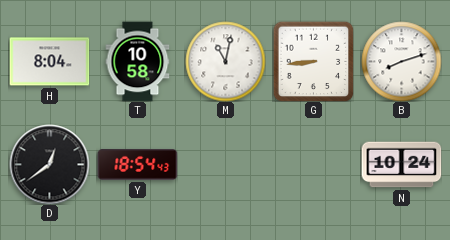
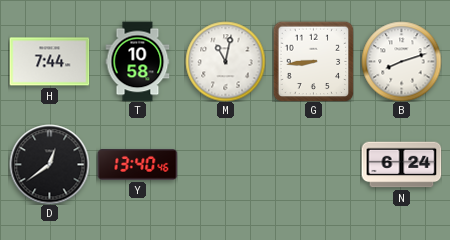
H: 8:04 -> 7:44 (49, 62)
Y: 18:54 -> 13:40 (137, 165)
N: 10:24 -> 6:24 (401, 165)
